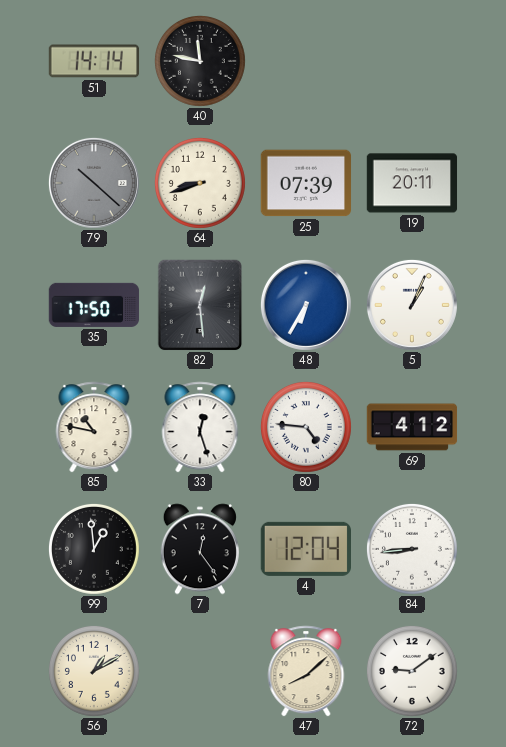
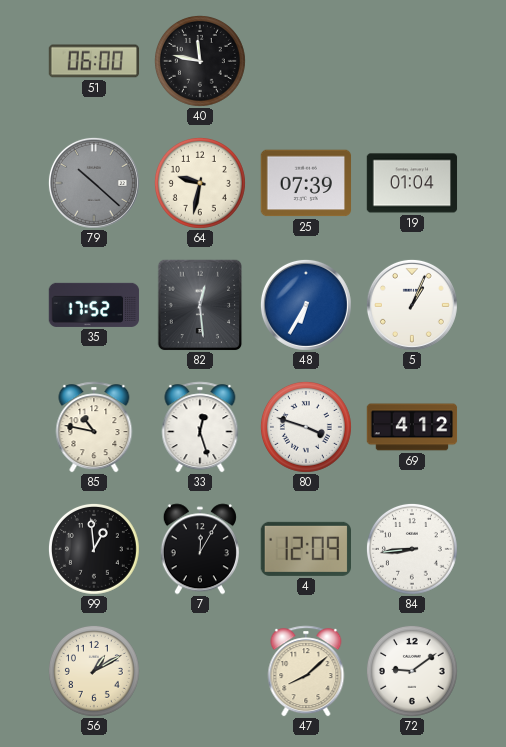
51: 14:14 -> 06:00 (94, 61)
64: 8:42 -> 9:32 (200, 183)
19: 20:11 -> 01:04 (412, 183)
35: 17:50 -> 17:52 (94, 305)
80: 4:46 -> 3:48 (306, 427)
7: 12:24 -> 12:05 (200, 549)
4: 12:04 -> 12:09 (305, 549)
